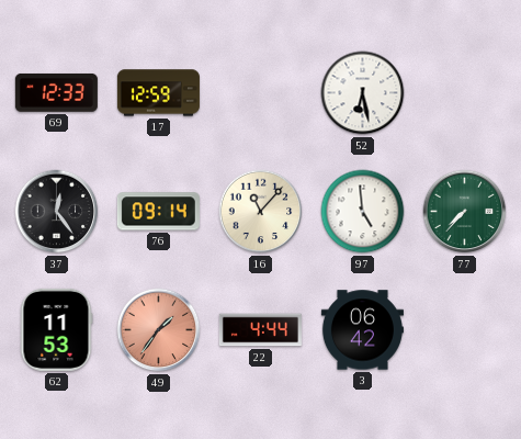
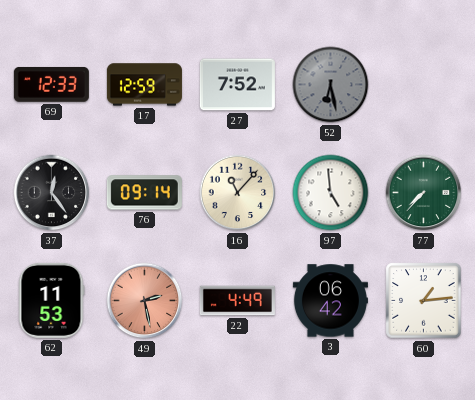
27: none -> 7:52 (237, 85)
52 dial: white -> grey (331, 85)
49: 1:36 -> 2:28 (145, 301)
22: 4:44 -> 4:49 (237, 301)
60: none -> 1:14 (424, 301)
